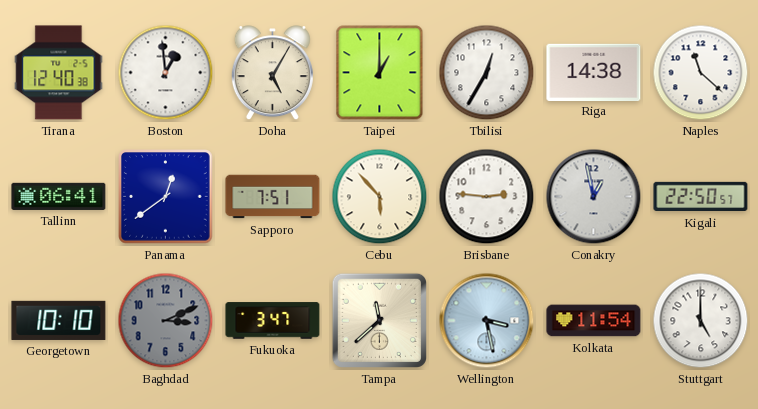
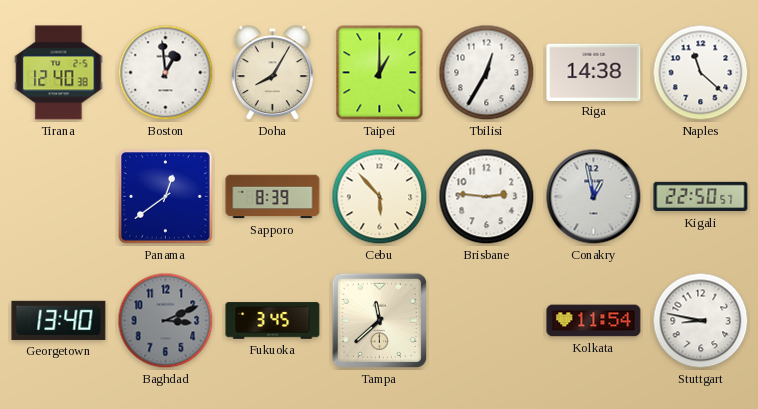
Doha: 5:05 -> 8:05 (272, 73)
Tallinn: 06:41 -> none (59, 196)
Sapporo: 7:51 -> 8:39 (273, 197)
Georgetown: 10:10 -> 13:40 (59, 320)
Fukuoka: 3:47 -> 3:45 (273, 321)
Wellington: 3:28 -> none (487, 321)
Stuttgart: 5:00 -> 8:47 (701, 321)
